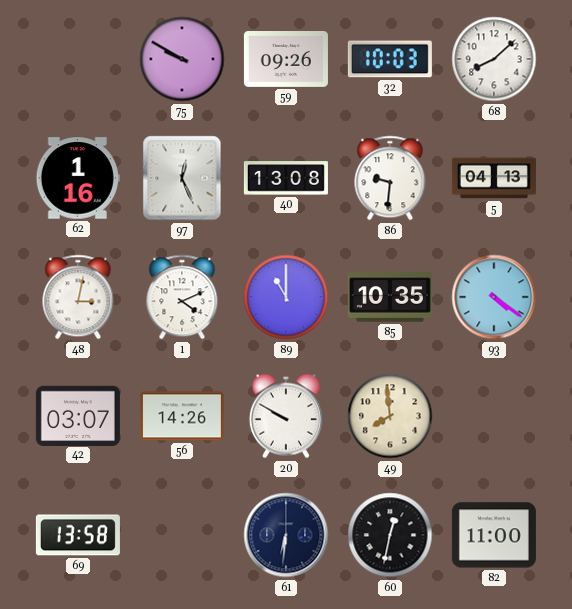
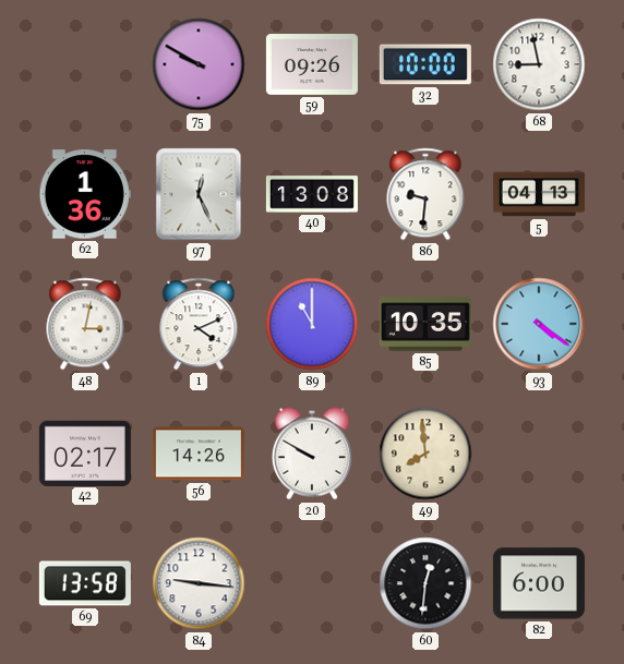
32: 10:03 -> 10:00 (425, 64)
68: 8:08 -> 8:58 (539, 64)
62: 1:16 -> 1:36 (85, 194)
42: 03:07 -> 02:17 (85, 452)
84: none -> 9:16 (199, 583)
61: 6:31 -> none (286, 535)
60: 12:32 -> 12:31 (425, 583)
82: 11:00 -> 6:00 (539, 583)
